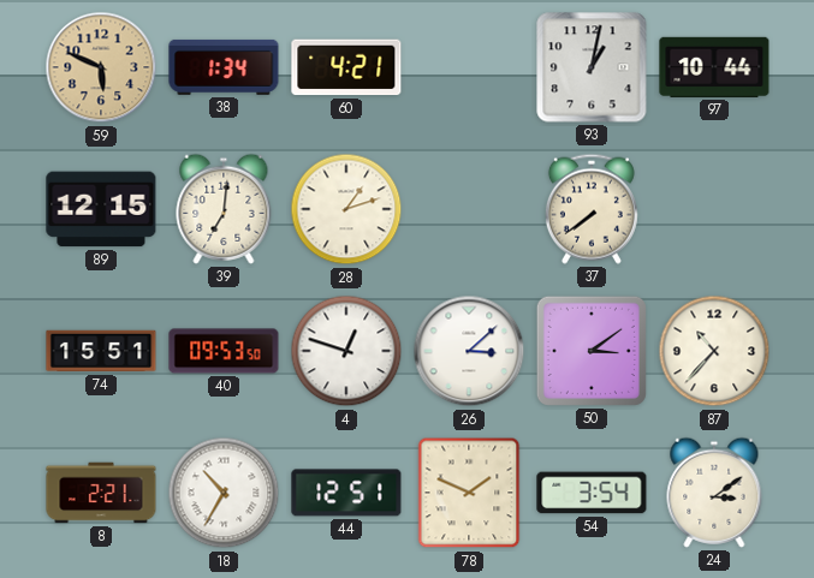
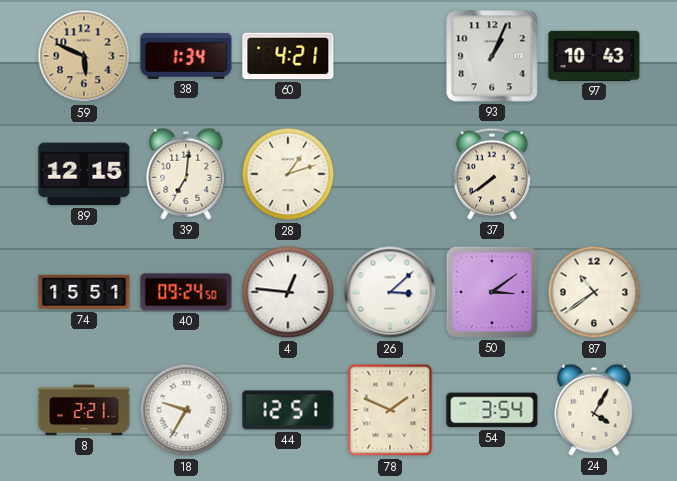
93: 1:02 -> 1:04 (492, 56)
97: 10:44 -> 10:43 (594, 56)
40: 09:53 -> 09:24 (186, 292)
4: 12:48 -> 12:46 (288, 292)
87: 10:37 -> 10:39 (594, 292)
18: 10:35 -> 9:35 (186, 410)
24: 3:09 -> 4:05 (594, 410)
